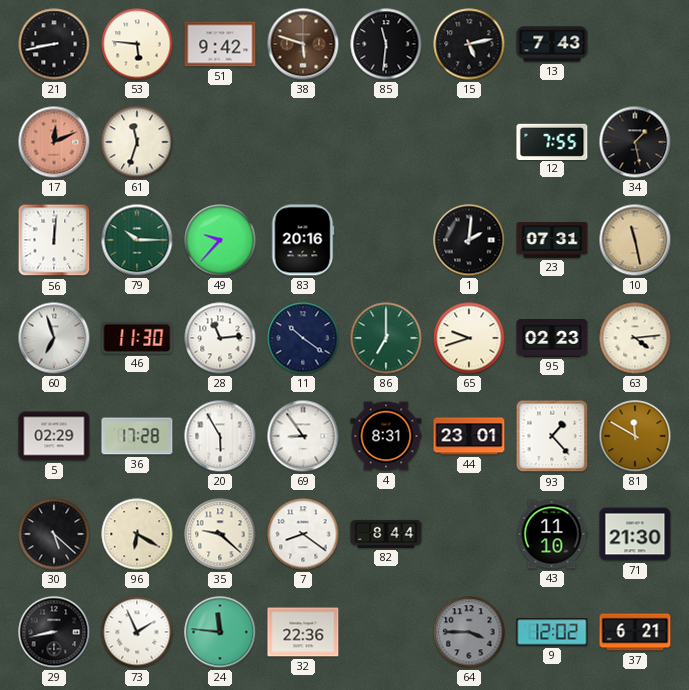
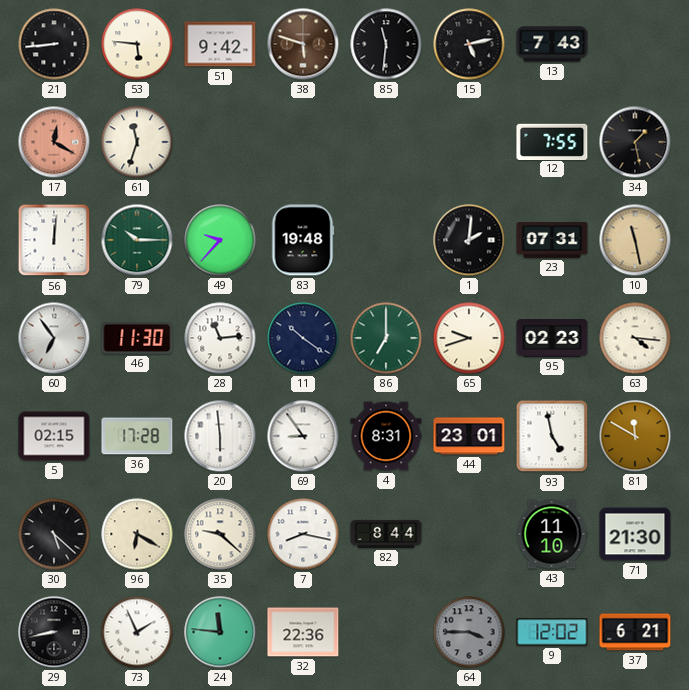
21: 8:43 -> 8:44 (54, 44)
17: 12:11 -> 12:20 (54, 142)
83: 20:16 -> 19:48 (303, 240)
60: 6:57 -> 6:54 (54, 338)
63: 4:14 -> 4:16 (635, 338)
5: 02:29 -> 02:15 (54, 436)
20: 5:55 -> 5:59 (220, 436)
93: 1:23 -> 4:58 (552, 436)
7: 8:21 -> 8:17 (303, 534)
